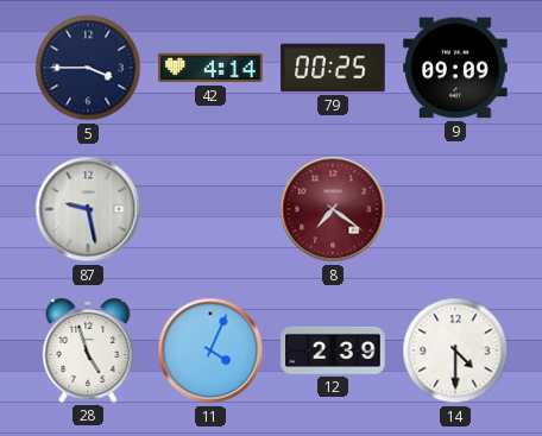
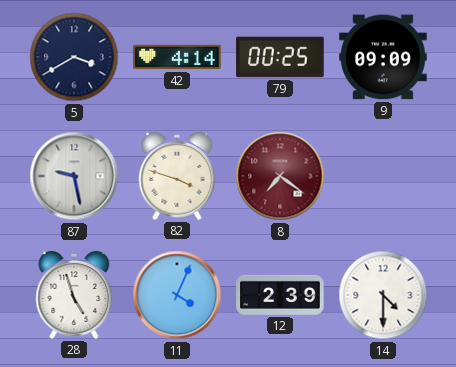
5: 3:45 -> 3:40 (74, 57)
82: none -> 3:48 (177, 176)
